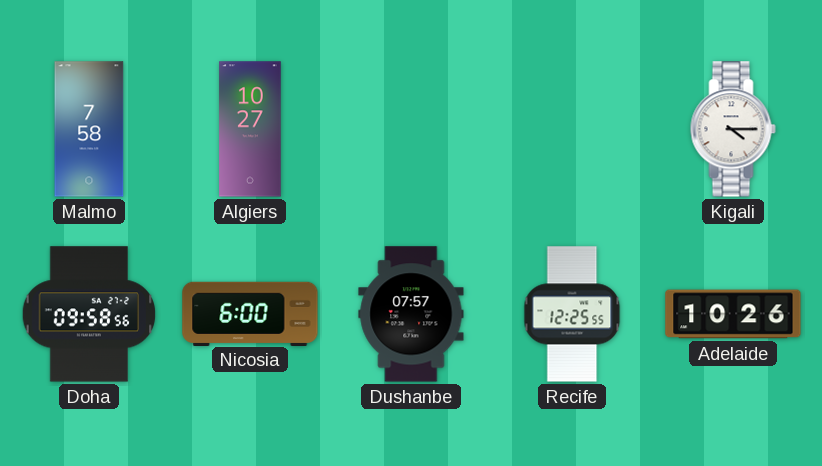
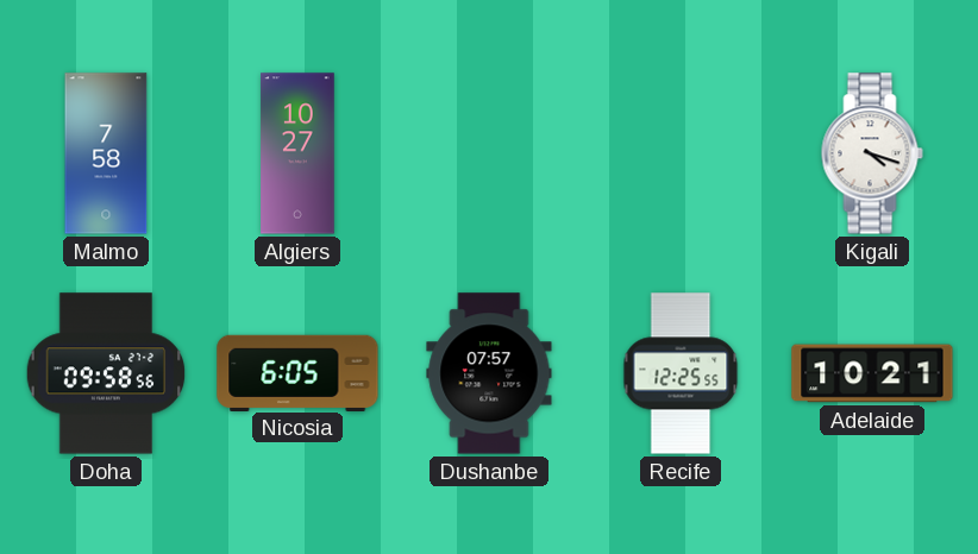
Kigali: 4:15 -> 4:18 (872, 153)
Nicosia: 6:00 -> 6:05 (297, 372)
Adelaide: 10:26 -> 10:21 (872, 373)
